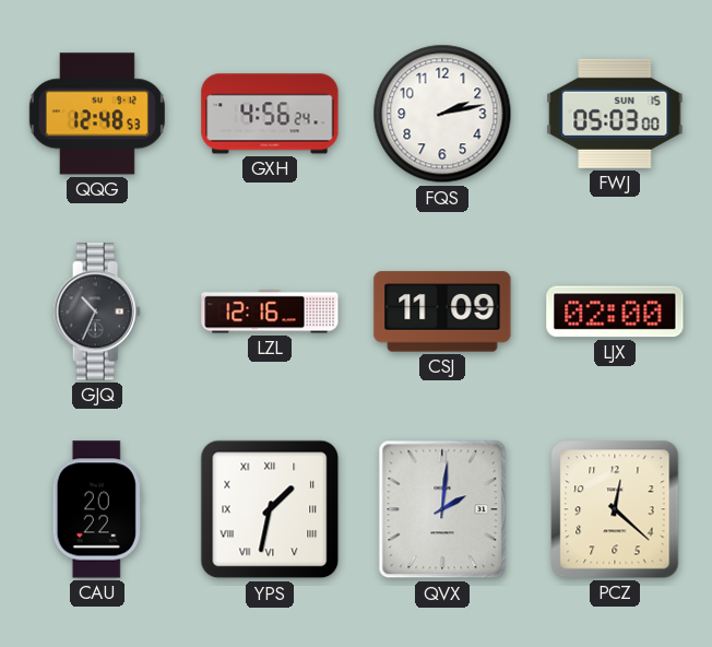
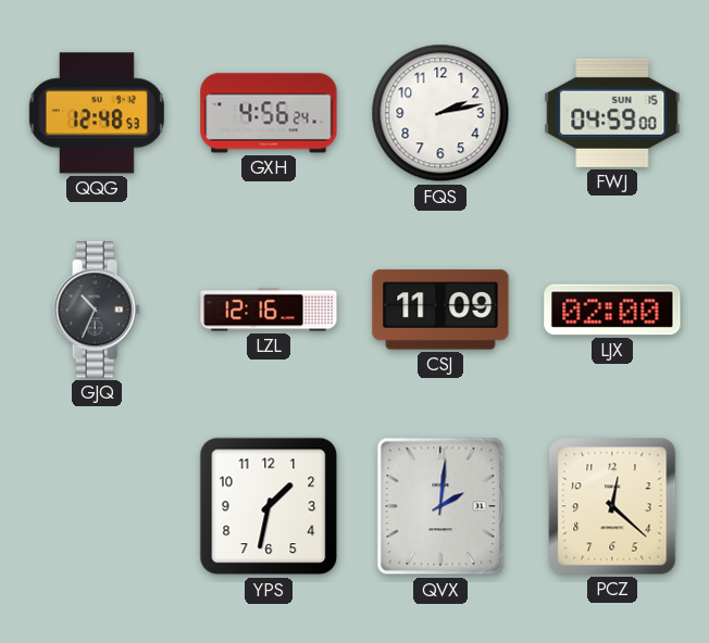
FWJ: 05:03 -> 04:59 (612, 113)
CAU: 20:22 -> none (97, 509)
YPS numerals: Roman -> Arabic (269, 506)
